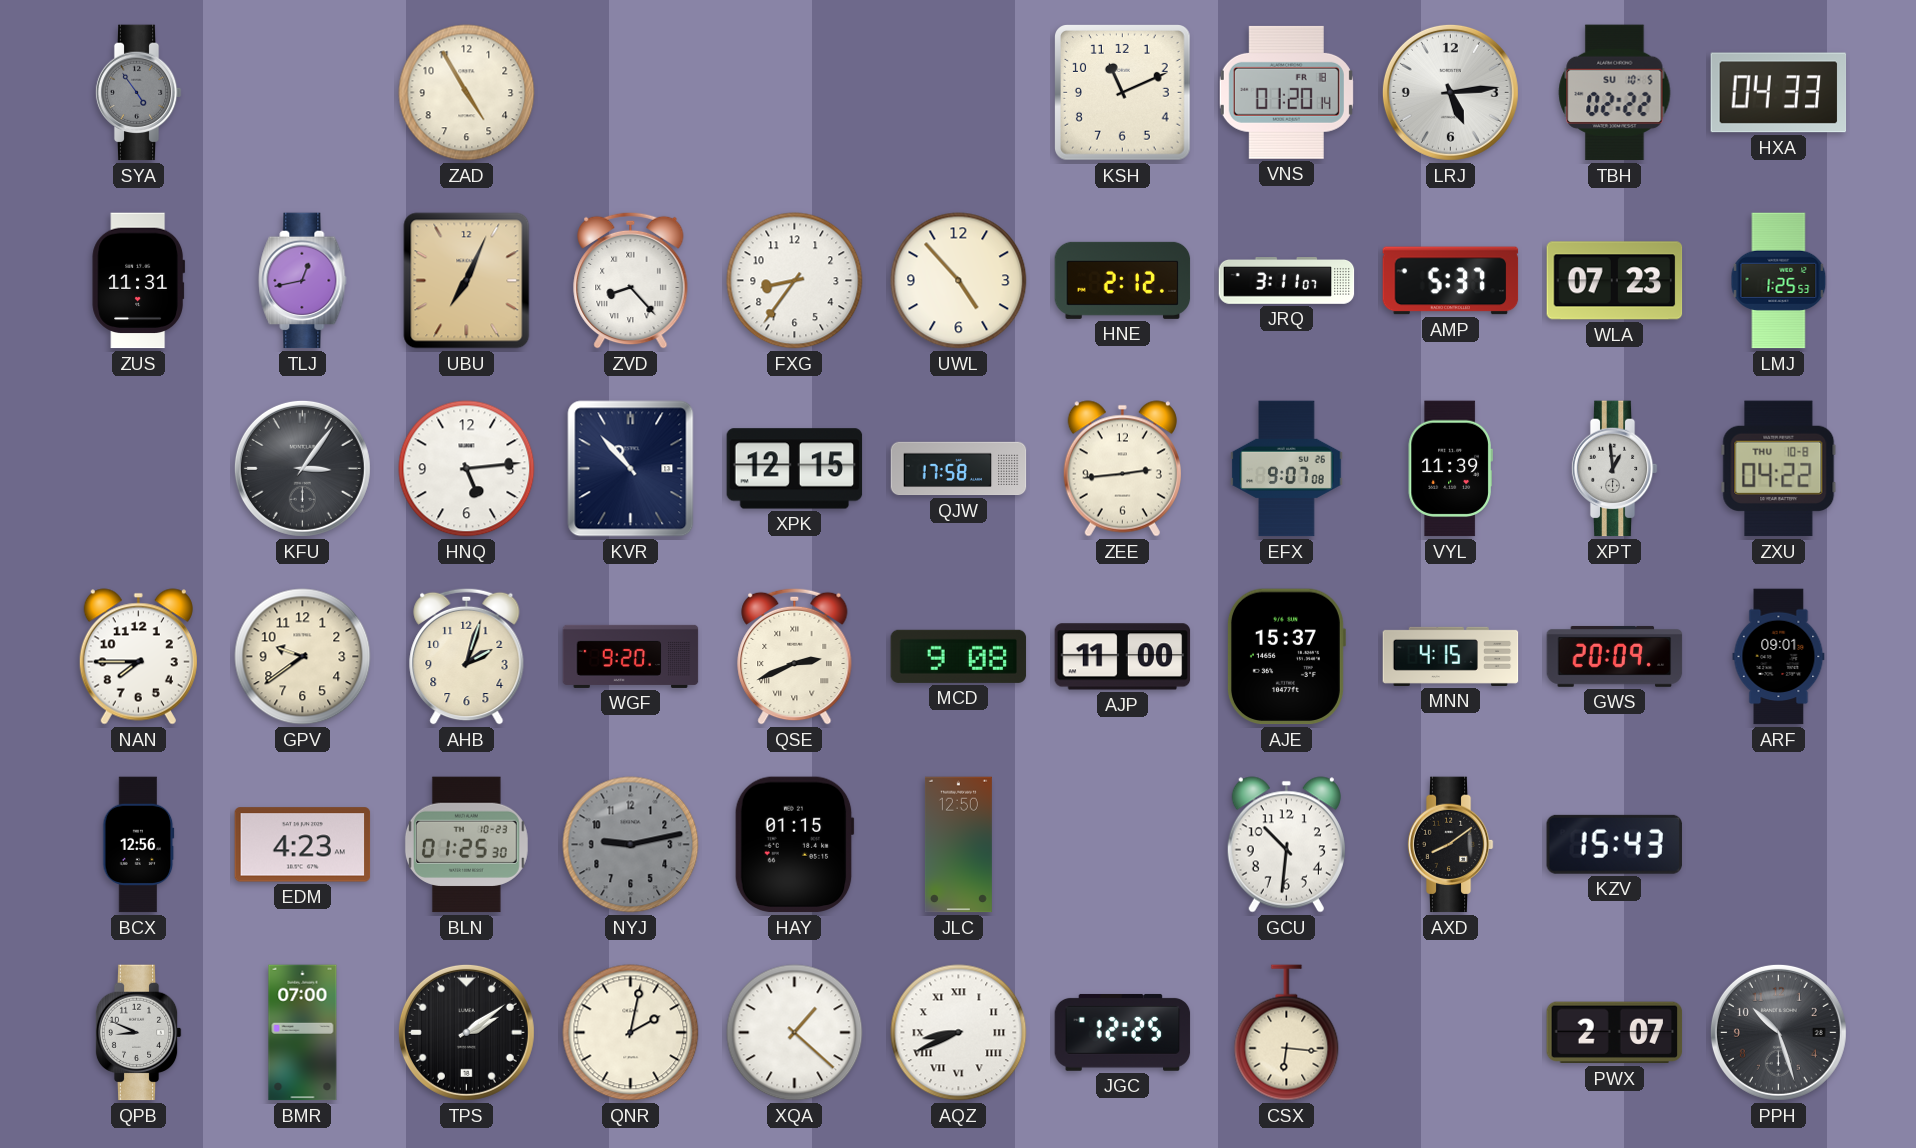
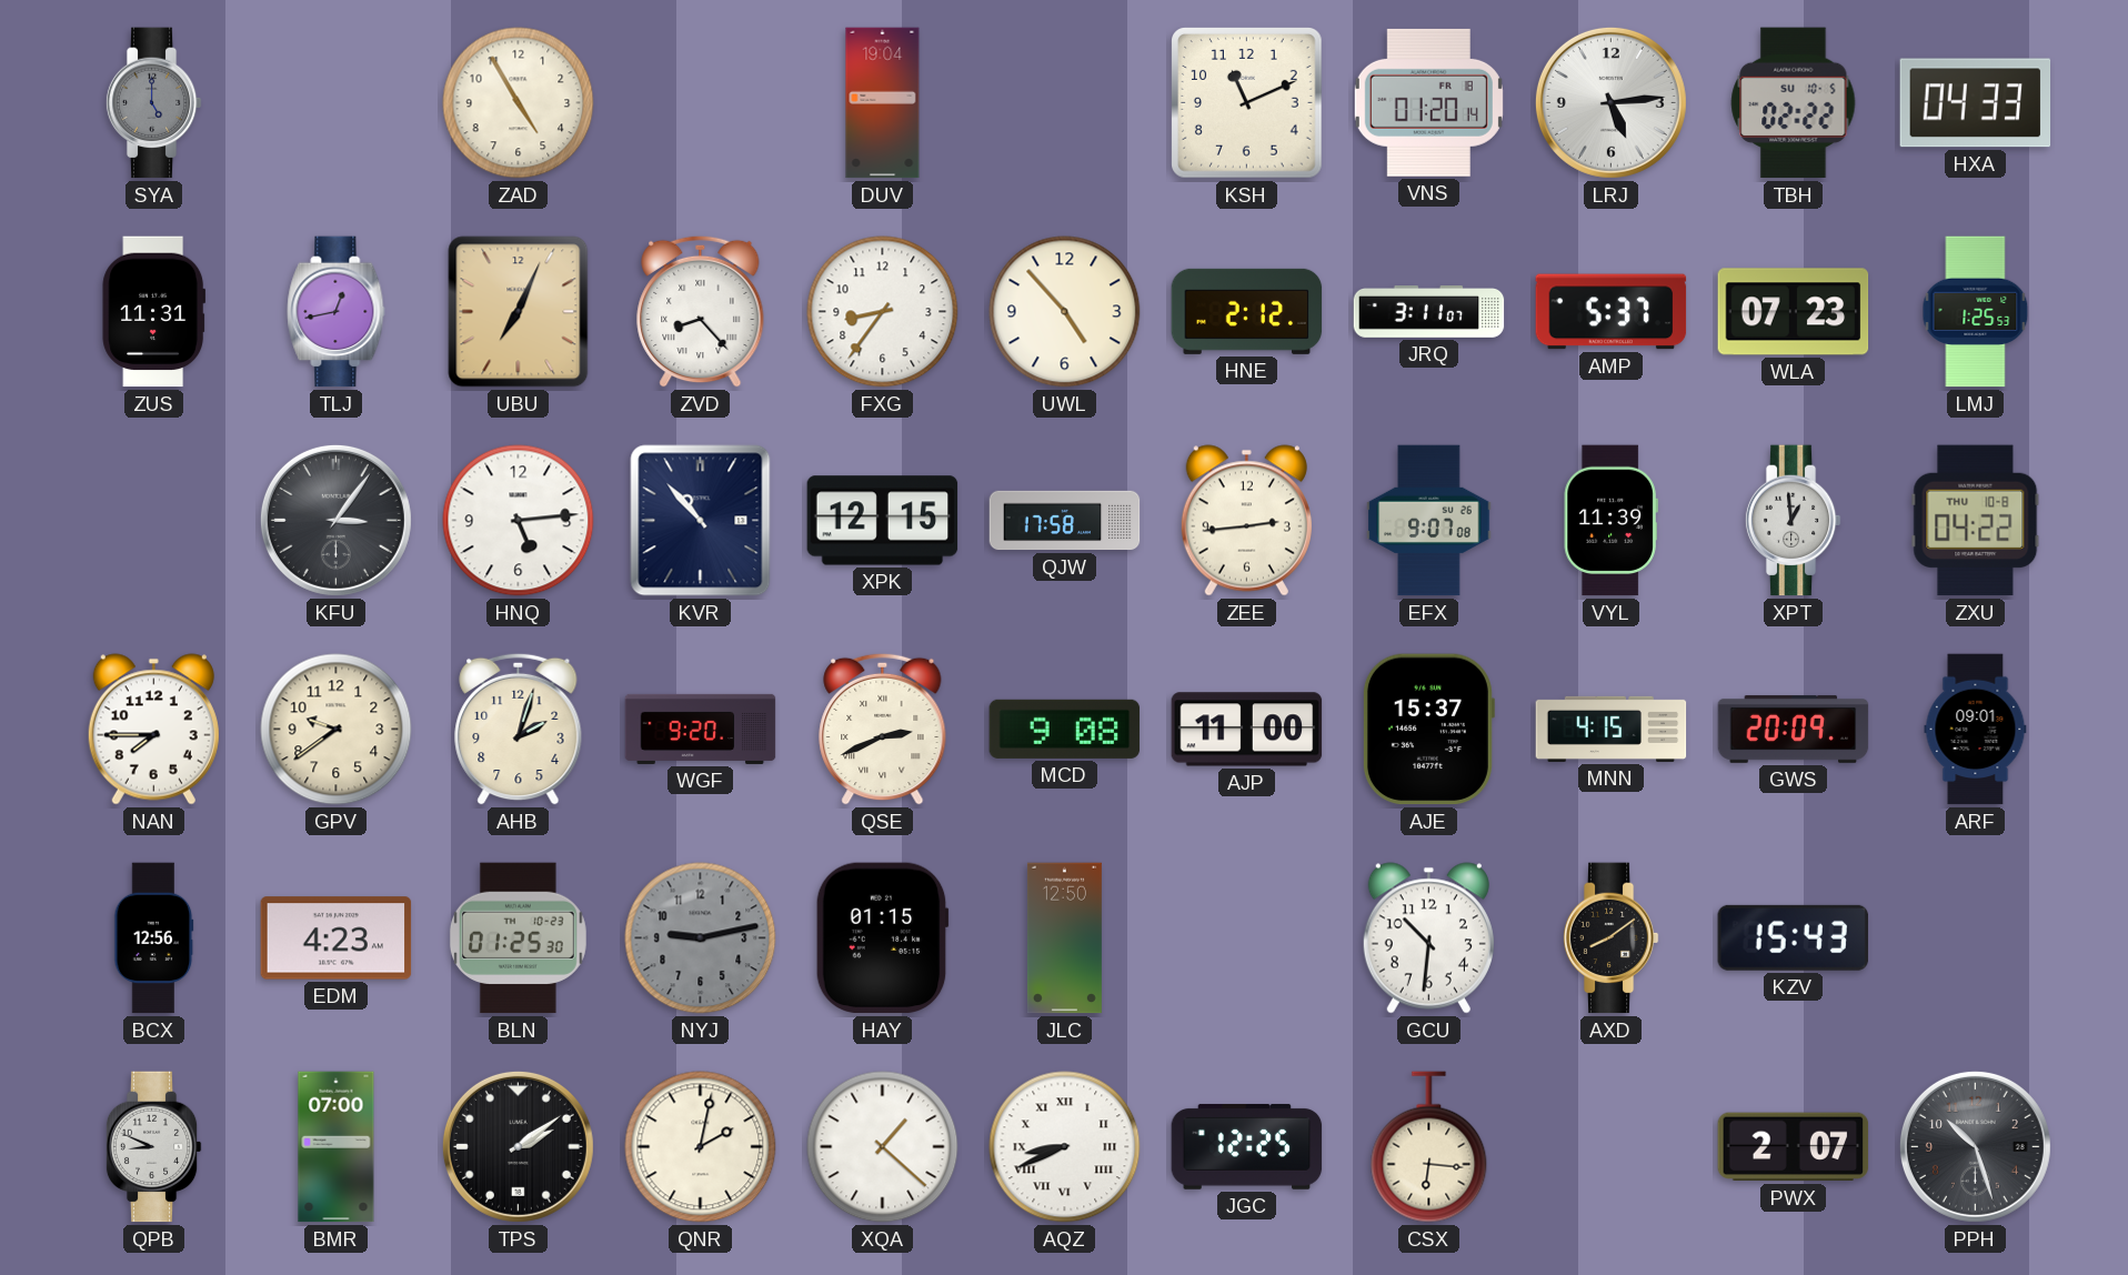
SYA: 4:54 -> 5:00 (153, 103)
DUV: none -> 19:04 (883, 103)
